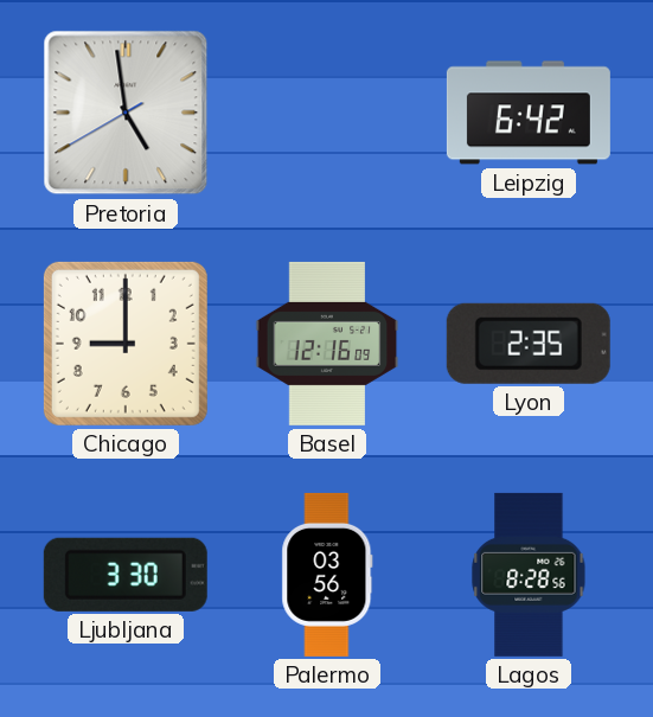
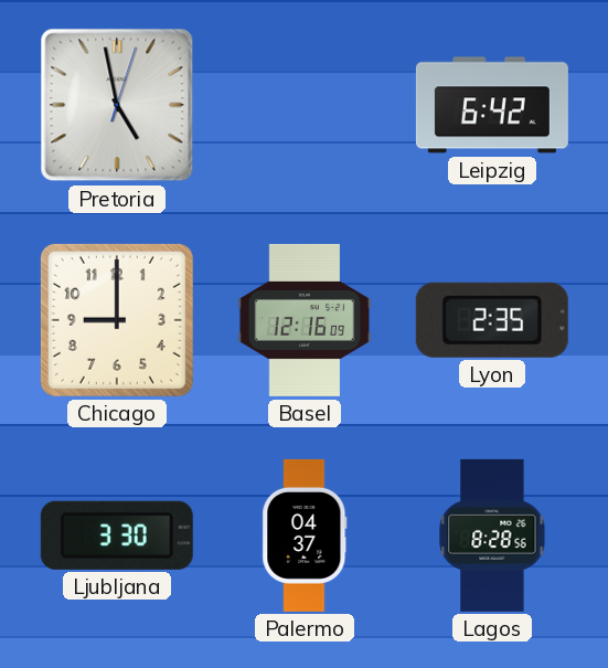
Pretoria: 4:58:40 -> 4:58:03 (117, 105)
Palermo: 03:56 -> 04:37 (305, 536)
